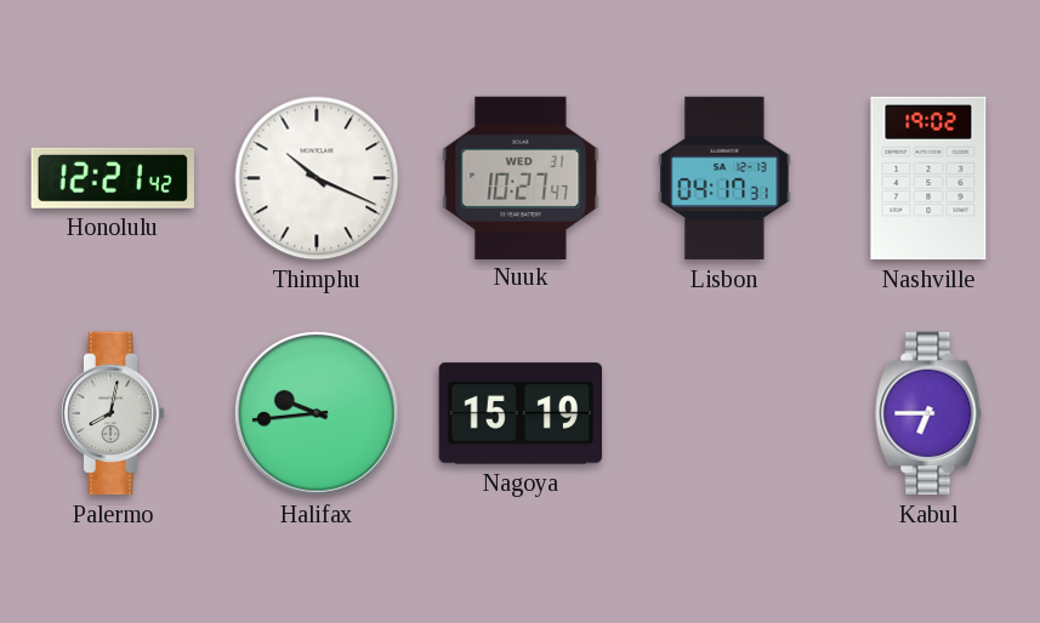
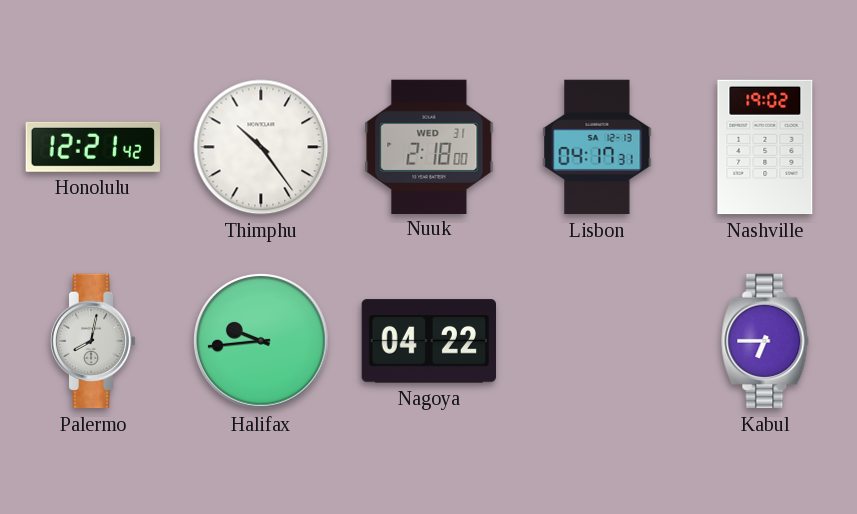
Thimphu: 10:19 -> 10:24 (261, 147)
Nuuk: 10:27 -> 2:18 (429, 146)
Nagoya: 15:19 -> 04:22 (428, 341)
